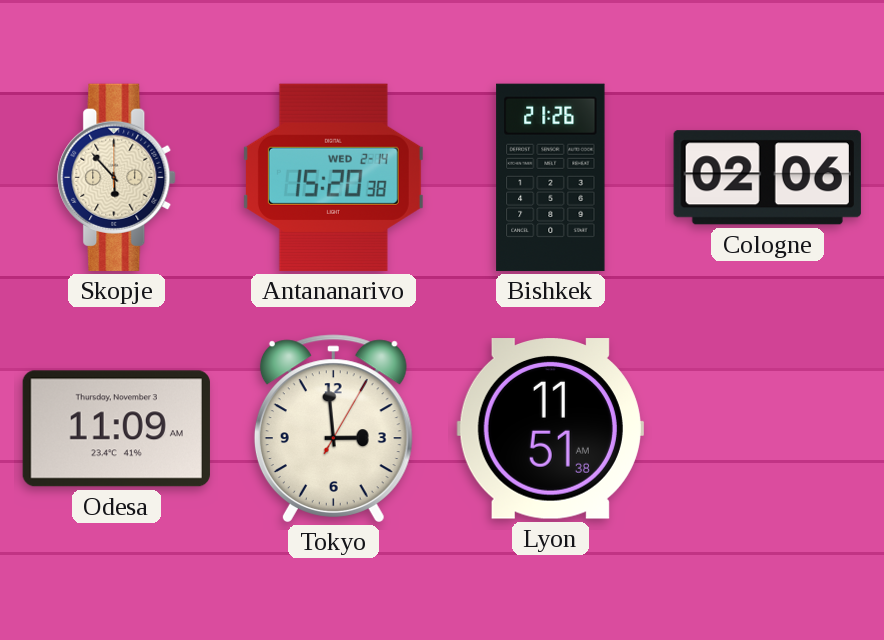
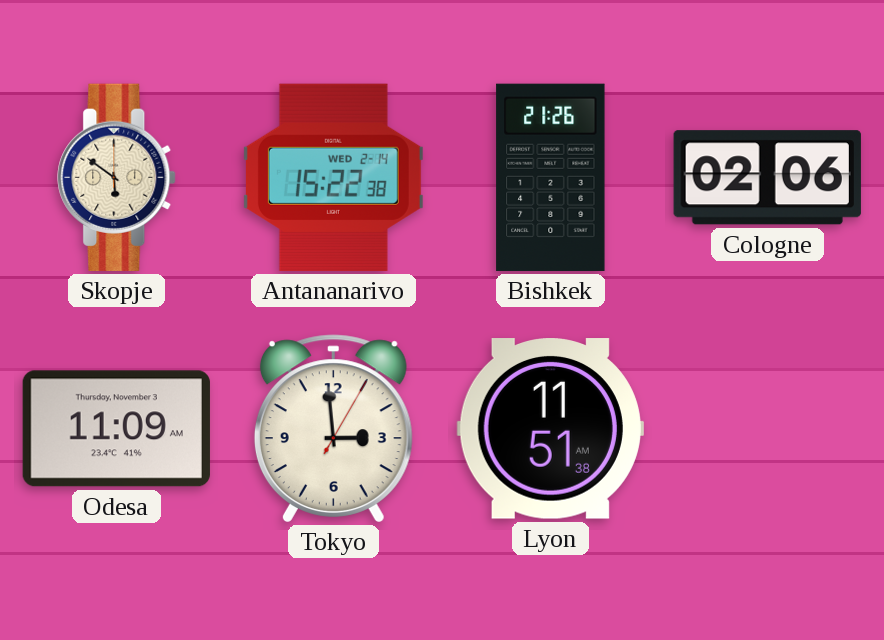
Skopje: 5:53 -> 5:51 (117, 177)
Antananarivo: 15:20 -> 15:22 (333, 177)
